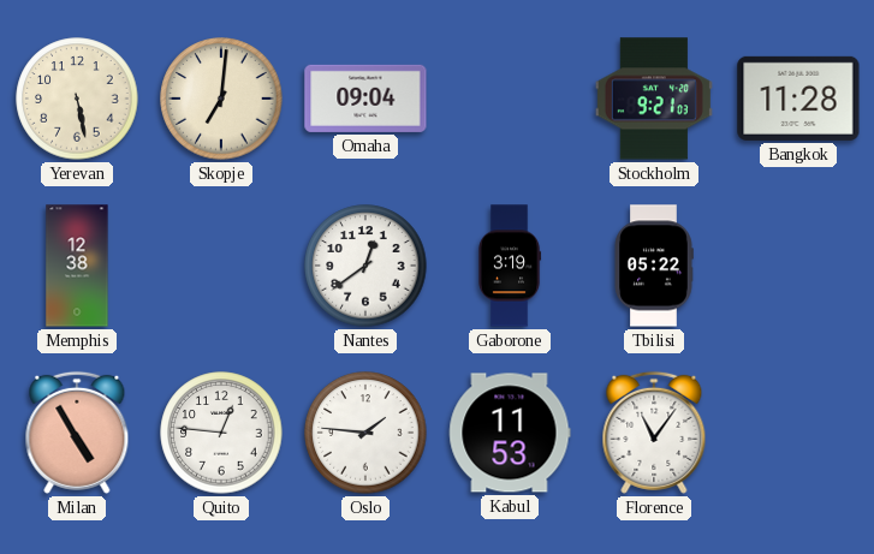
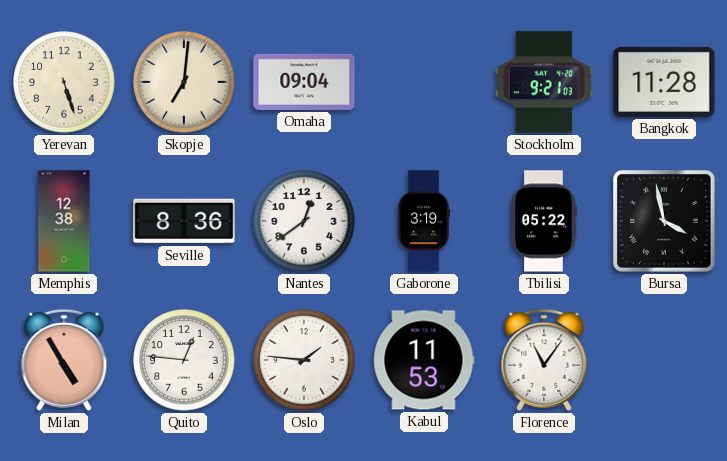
Yerevan: 5:28 -> 5:27 (64, 82)
Seville: none -> 8:36 (184, 221)
Bursa: none -> 3:58 (664, 221)
